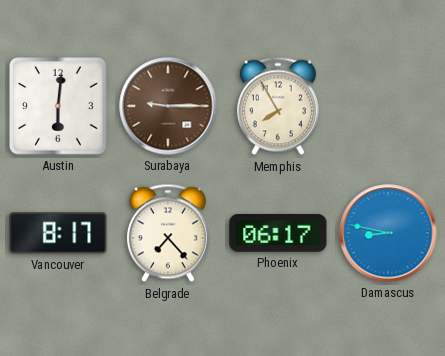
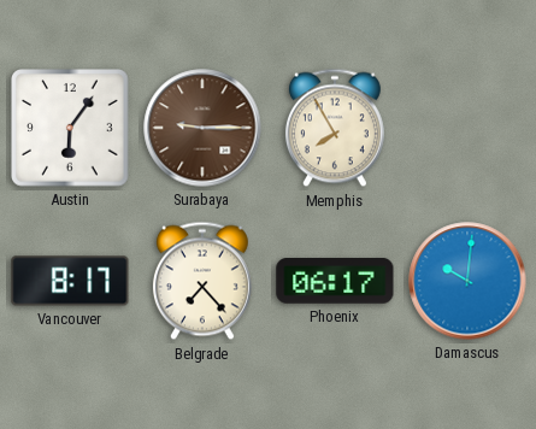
Austin: 6:01 -> 6:06 (71, 129)
Damascus: 8:47 -> 10:01 (467, 281)
